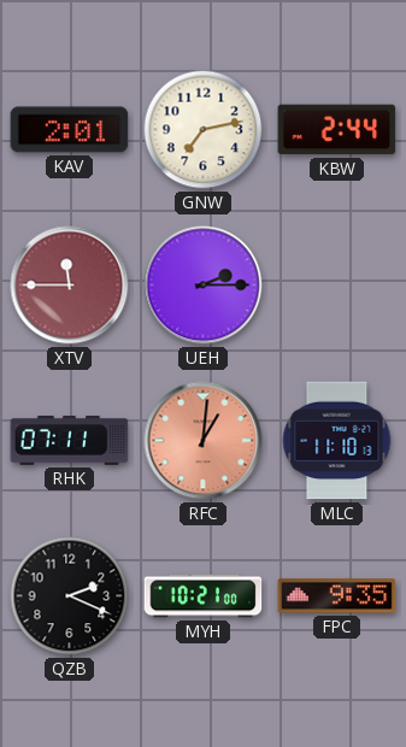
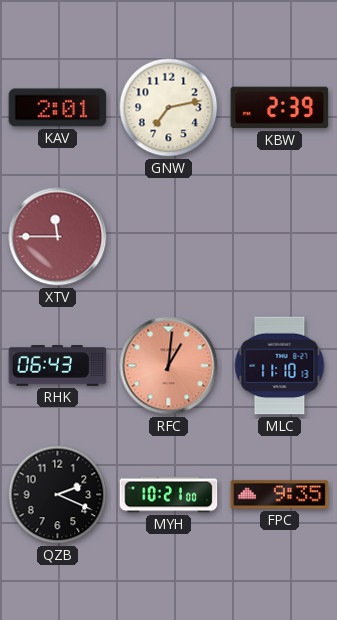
KBW: 2:44 -> 2:39 (280, 108)
UEH: 2:15 -> none (204, 286)
RHK: 07:11 -> 06:43 (58, 366)
